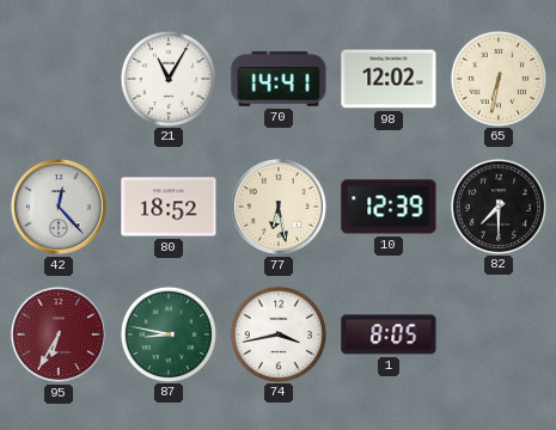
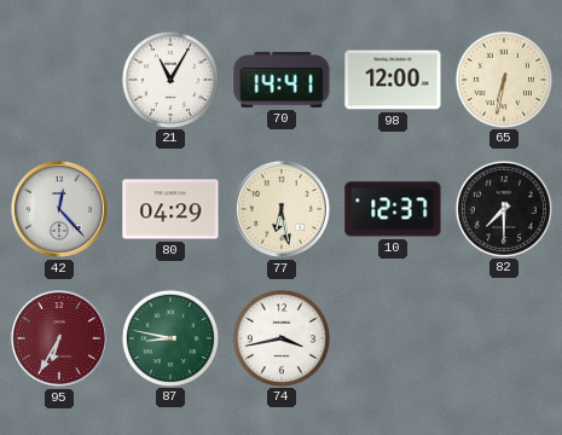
98: 12:02 -> 12:00 (393, 80)
80: 18:52 -> 04:29 (170, 209)
10: 12:39 -> 12:37 (393, 209)
1: 8:05 -> none (389, 334)
